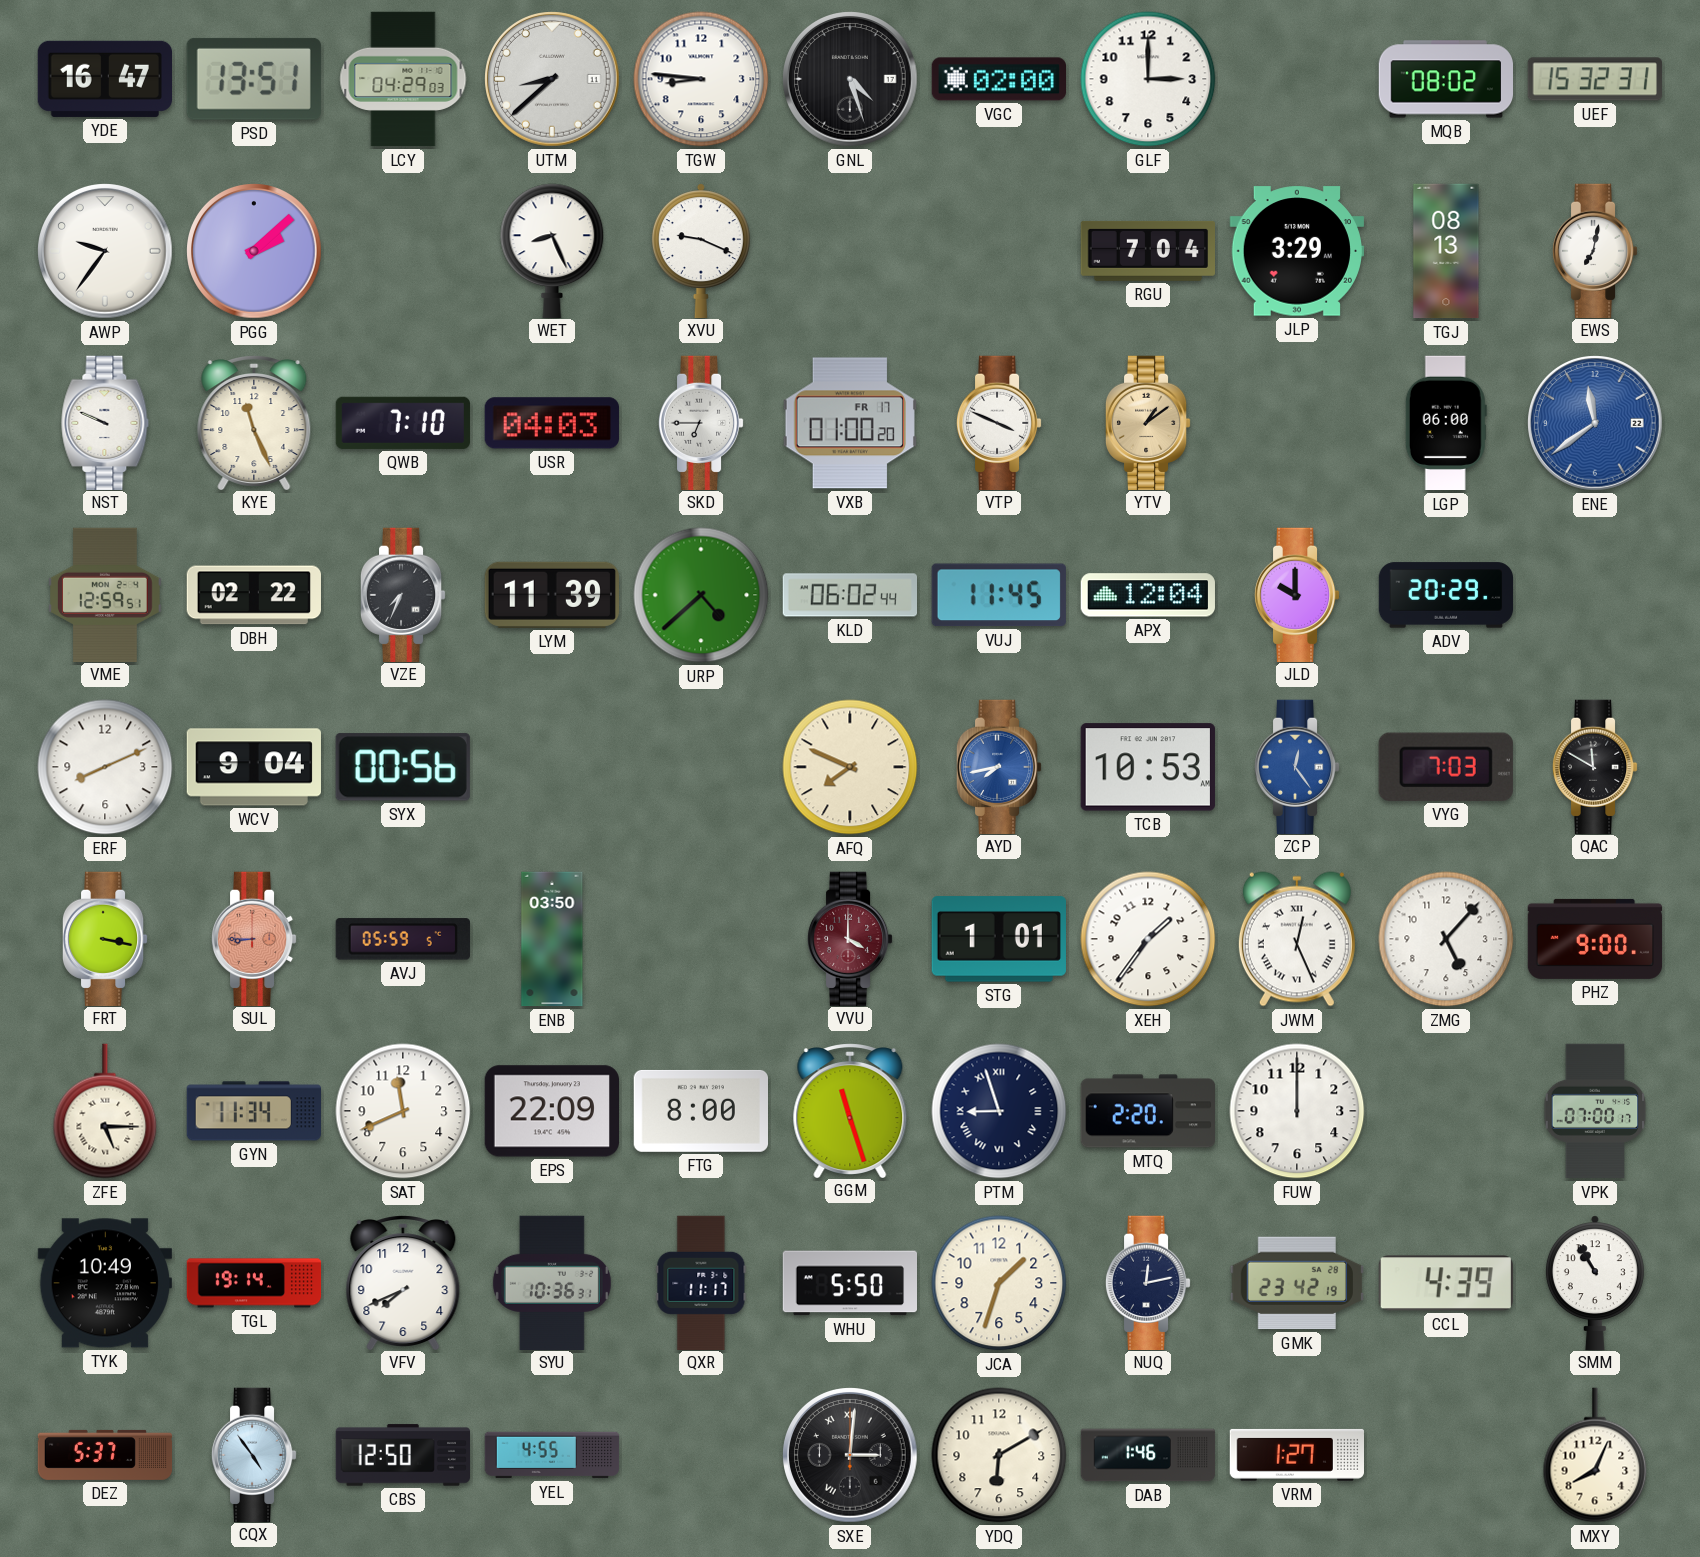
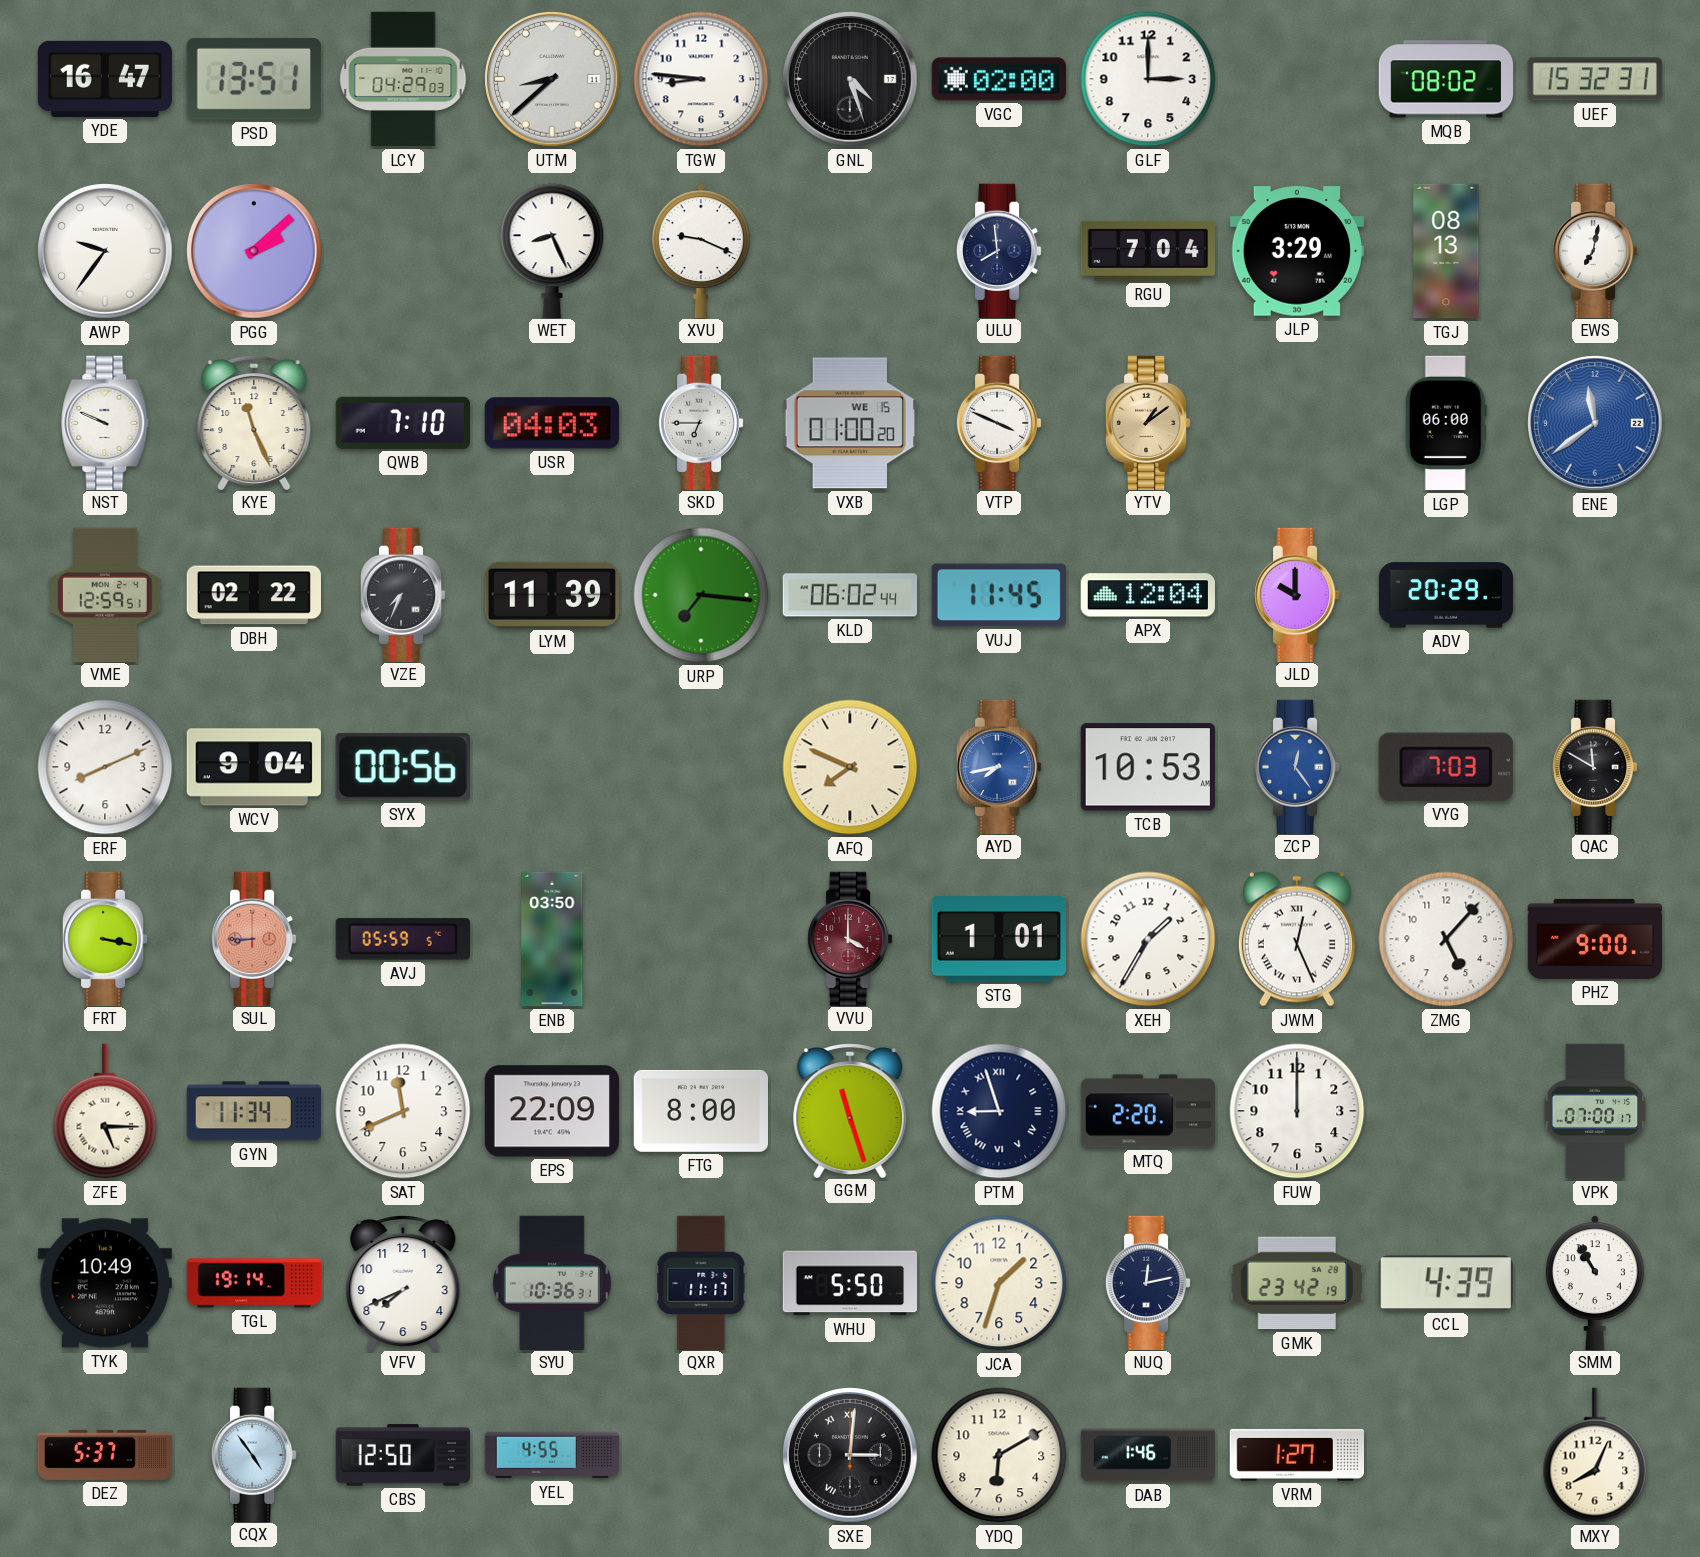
ULU: none -> 7:59 (999, 250)
VXB date: FR 17 -> WE 15 (850, 423)
URP: 4:38 -> 7:16 (701, 595)
XEH: 1:36 -> 1:35 (1148, 939)
